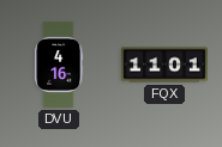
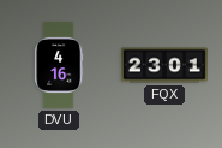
FQX: 11:01 -> 23:01 (164, 65)
